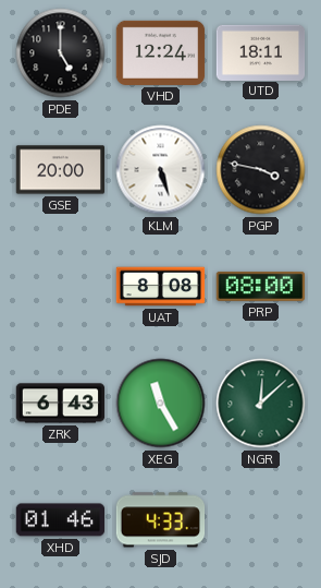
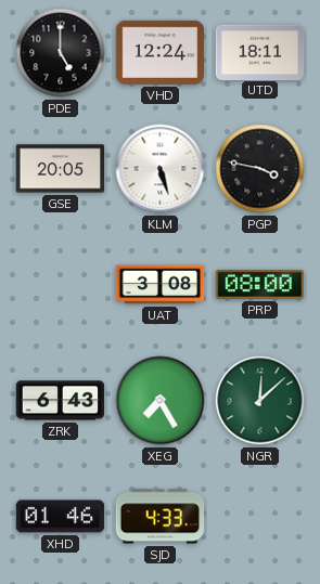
GSE: 20:00 -> 20:05 (61, 169)
UAT: 8:08 -> 3:08 (161, 285)
XEG: 11:25 -> 7:25 (161, 401)
